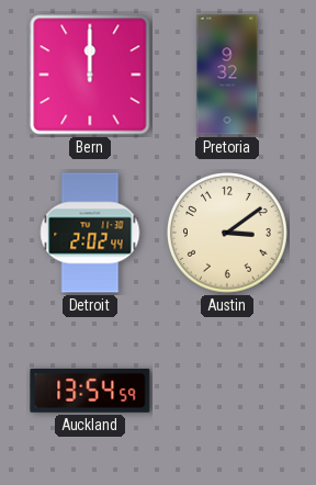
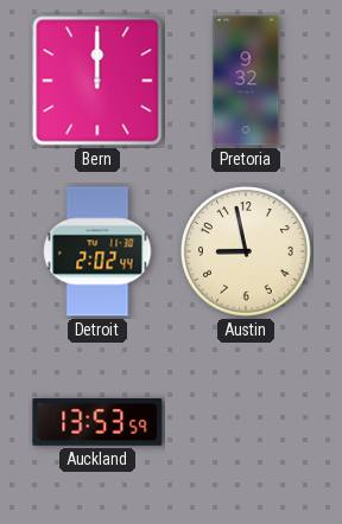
Austin: 3:09 -> 8:58 (247, 253)
Auckland: 13:54 -> 13:53 (97, 422)
